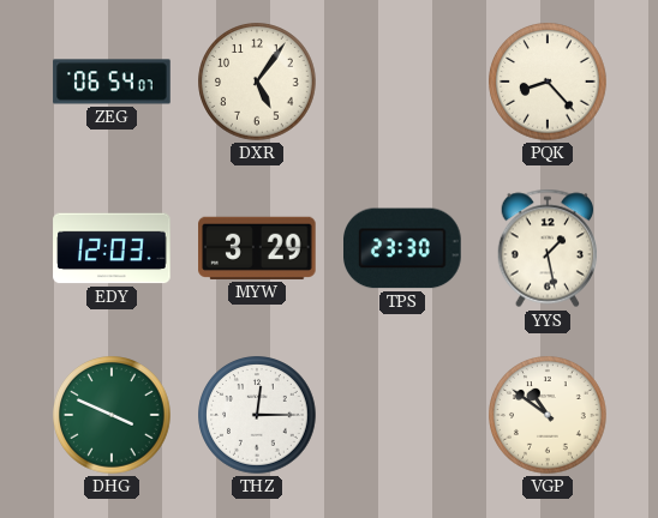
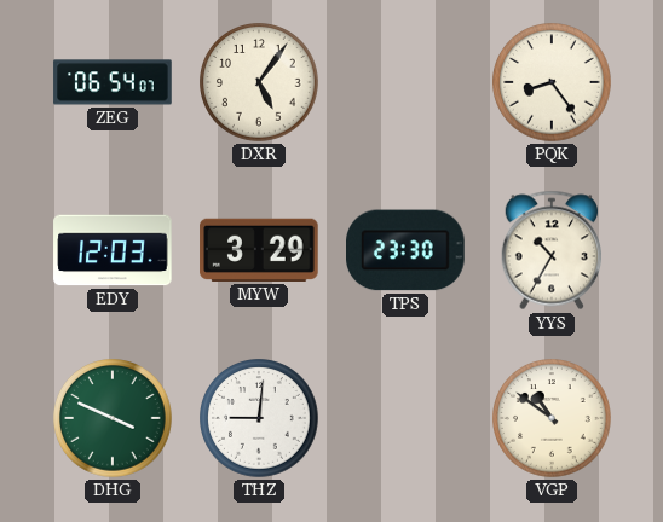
PQK: 8:23 -> 8:24 (552, 82)
YYS: 1:28 -> 10:35 (550, 250)
THZ: 12:15 -> 9:01 (259, 418)
